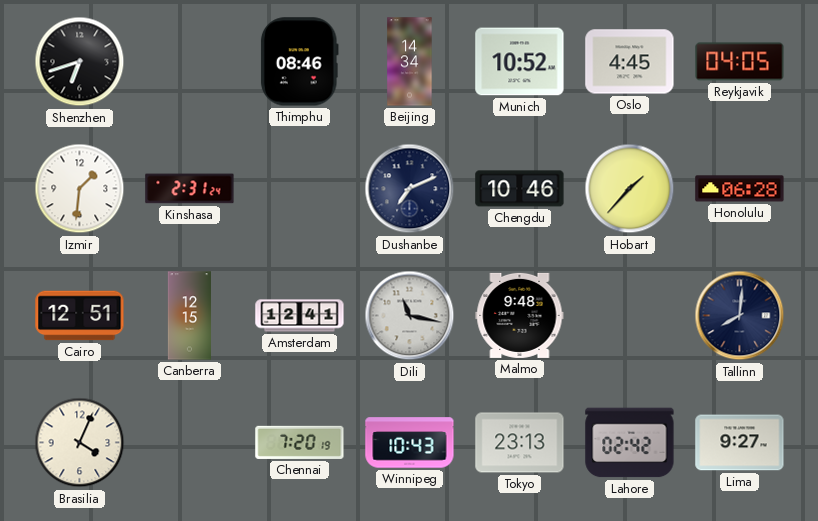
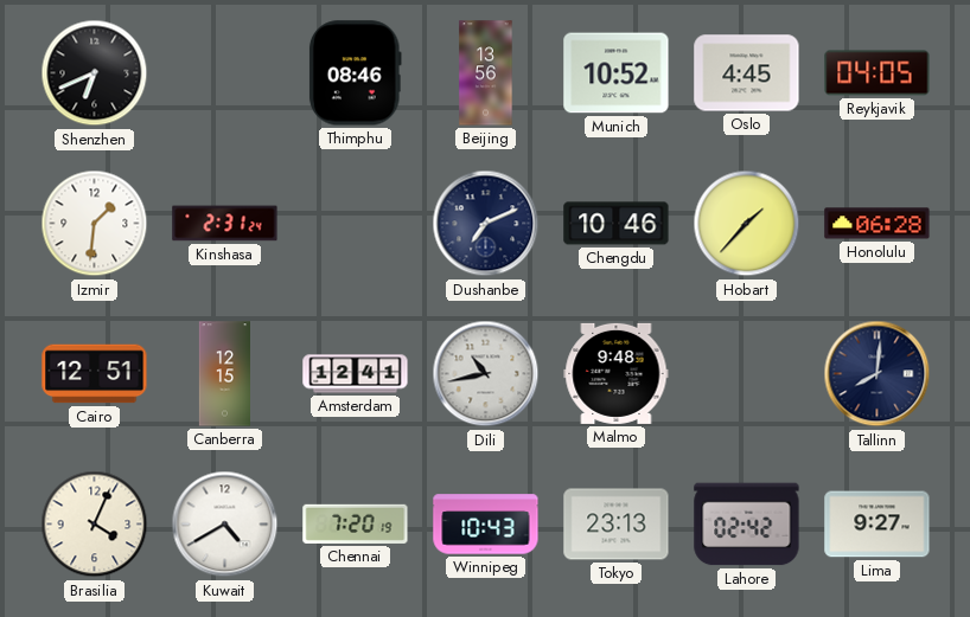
Shenzhen: 6:42 -> 6:41 (95, 73)
Beijing: 14:34 -> 13:56 (486, 73)
Dili: 11:17 -> 10:43 (486, 374)
Kuwait: none -> 4:40 (225, 525)
